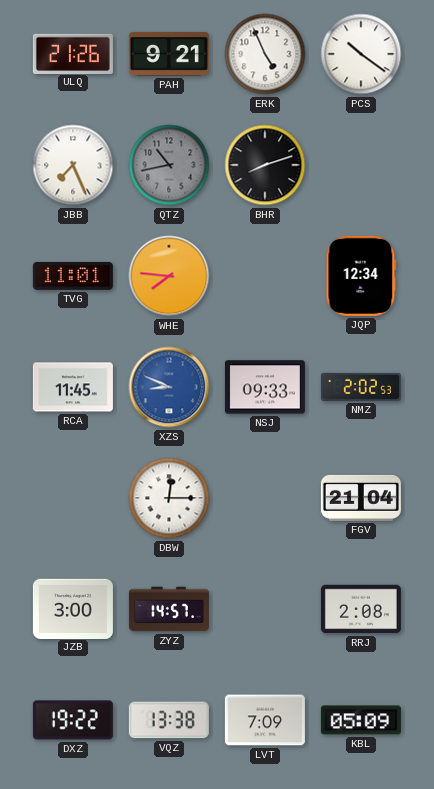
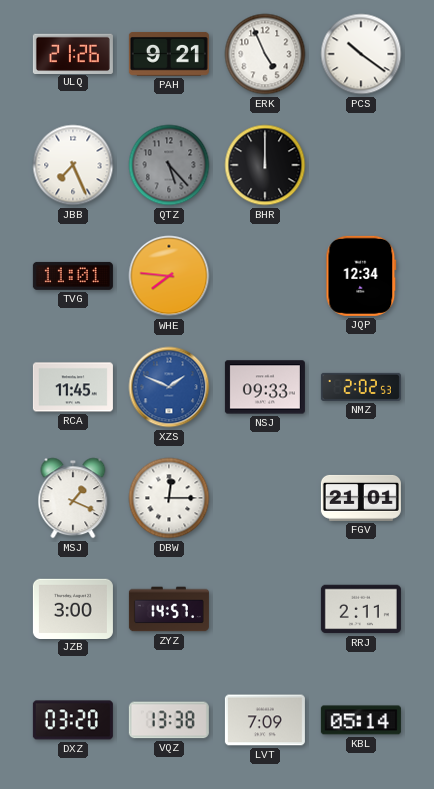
QTZ: 10:43 -> 5:23 (169, 165)
BHR: 8:12 -> 12:00 (265, 165)
XZS: 8:49 -> 1:49 (169, 387)
MSJ: none -> 1:19 (73, 498)
FGV: 21:04 -> 21:01 (361, 498)
RRJ: 2:08 -> 2:11 (361, 609)
DXZ: 19:22 -> 03:20 (73, 720)
KBL: 05:09 -> 05:14 (361, 720)
